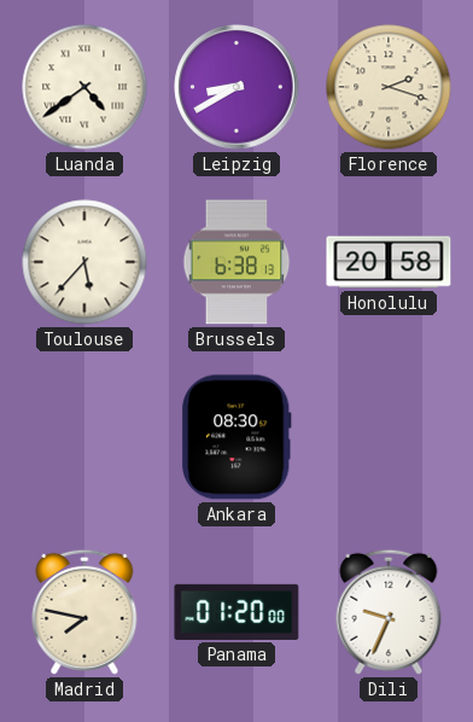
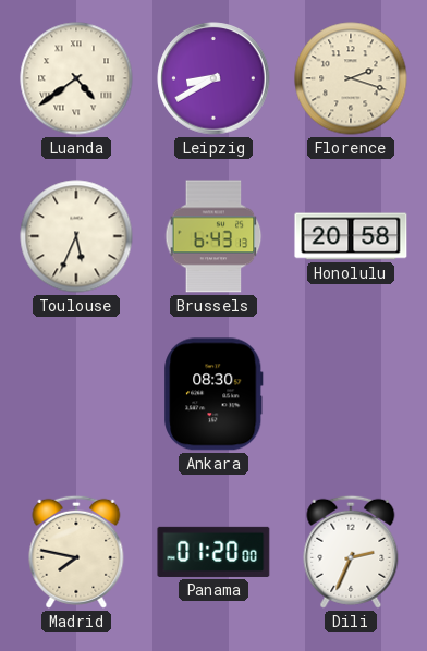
Toulouse: 5:37 -> 5:34 (76, 236)
Brussels: 6:38 -> 6:43 (213, 236)
Dili: 9:34 -> 2:34 (351, 552)
